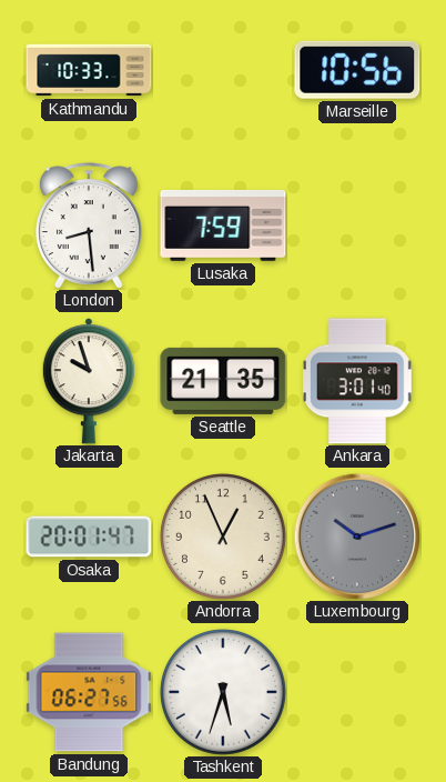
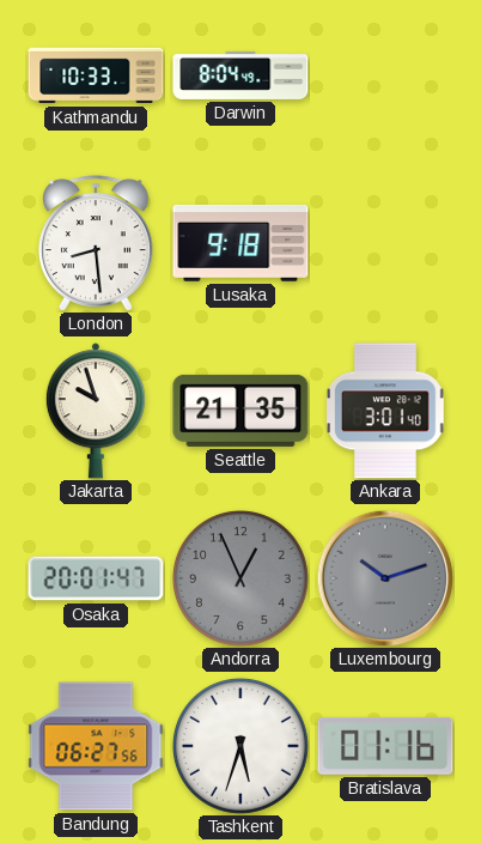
Darwin: none -> 8:04 (240, 75)
Marseille: 10:56 -> none (357, 70)
Lusaka: 7:59 -> 9:18 (240, 243)
Andorra dial: cream -> grey (240, 578)
Bratislava: none -> 01:16 (385, 746)
